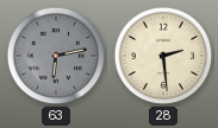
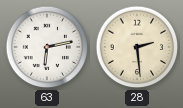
63 dial: grey -> white (47, 47)
